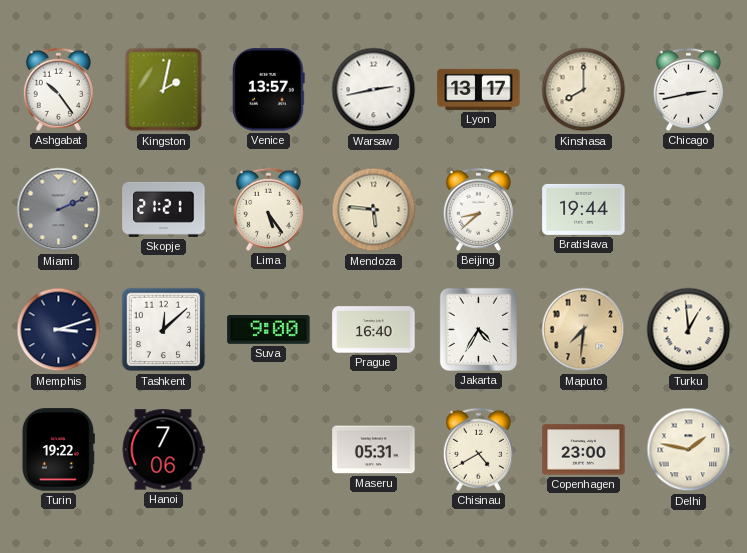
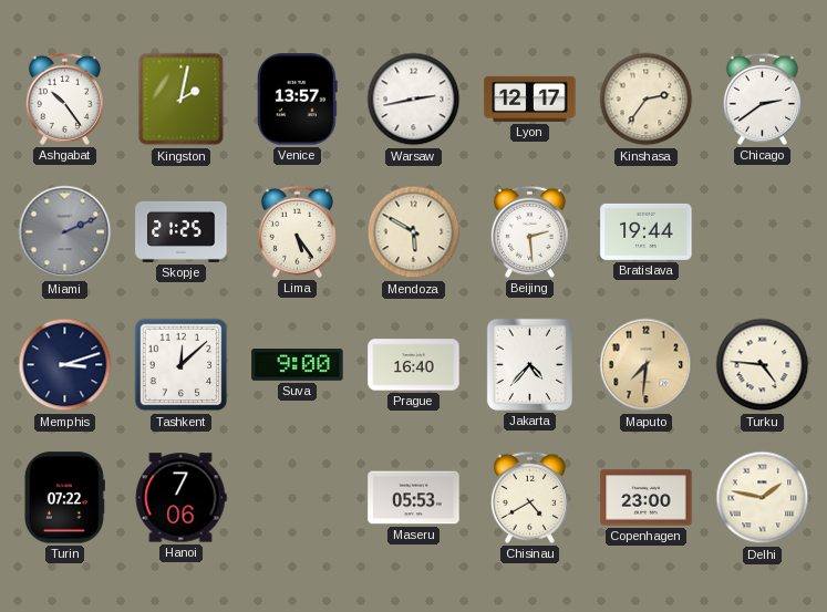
Lyon: 13:17 -> 12:17 (530, 98)
Kinshasa: 8:00 -> 2:36 (647, 100)
Chicago: 2:43 -> 2:39 (762, 98)
Skopje: 21:21 -> 21:25 (182, 231)
Mendoza: 5:46 -> 5:50 (414, 232)
Beijing: 8:38 -> 2:29 (529, 231)
Jakarta: 4:35 -> 4:37 (529, 364)
Turku: 12:59 -> 4:46 (763, 365)
Turin: 19:22 -> 07:22 (64, 498)
Maseru: 05:31 -> 05:53 (414, 498)
